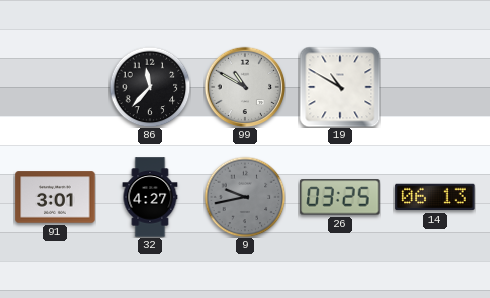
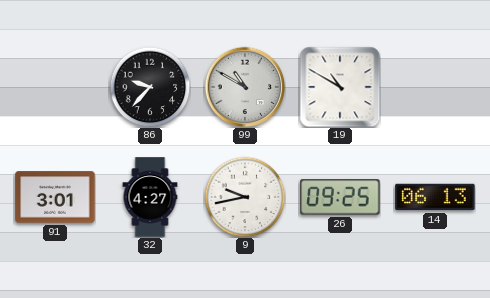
86: 11:37 -> 9:37 (150, 87)
9 dial: grey -> white (245, 197)
26: 03:25 -> 09:25 (340, 197)
